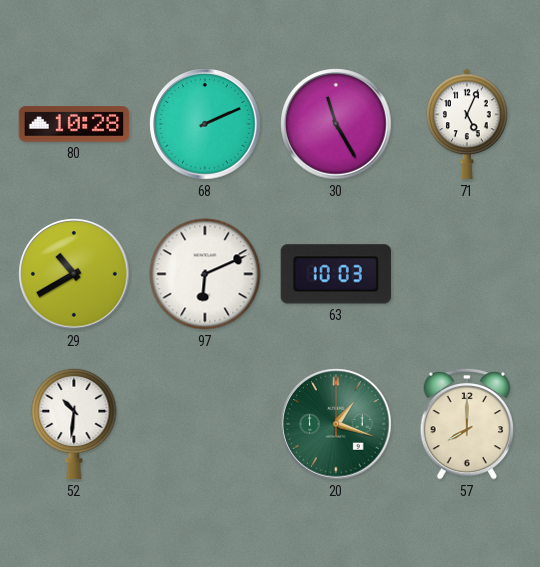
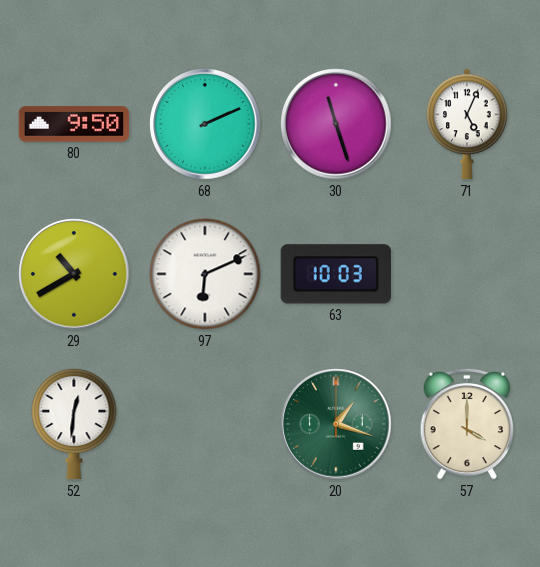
80: 10:28 -> 9:50 (74, 124)
30: 11:25 -> 11:27 (336, 124)
52: 10:31 -> 12:31 (74, 424)
57: 8:00 -> 4:00 (467, 424)
